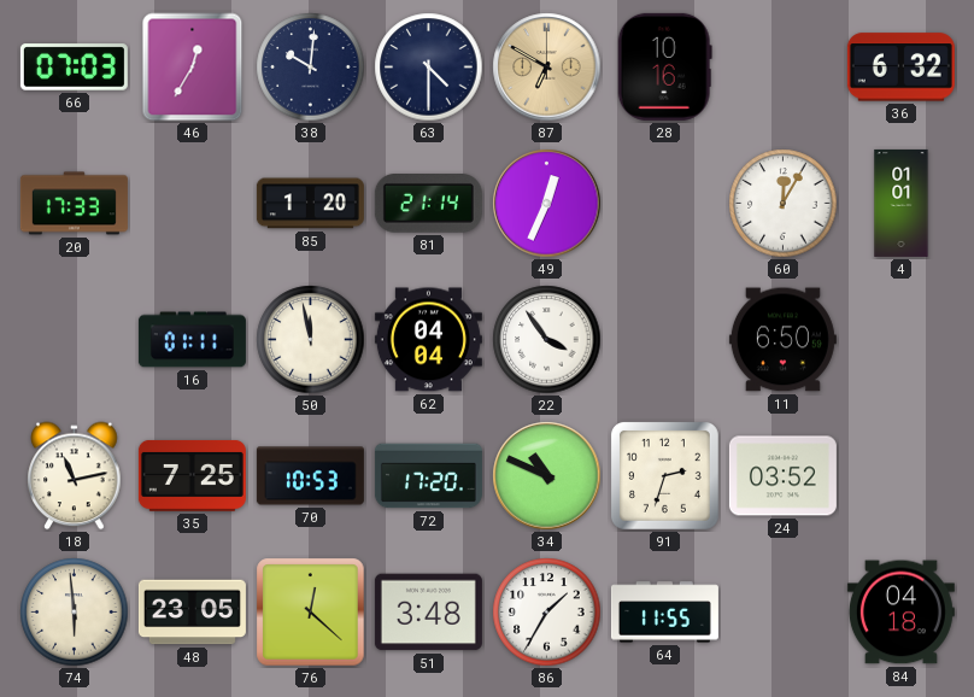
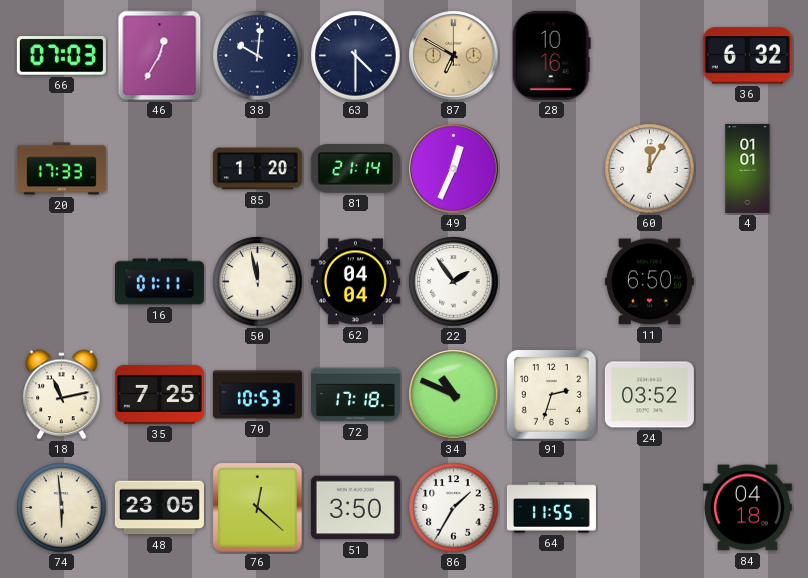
22: 3:54 -> 1:54 (454, 282)
72: 17:20 -> 17:18 (355, 395)
51: 3:48 -> 3:50 (355, 508)
